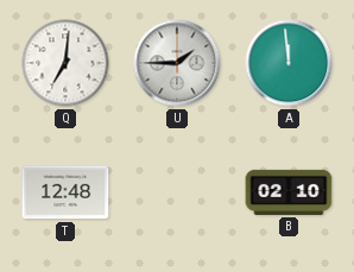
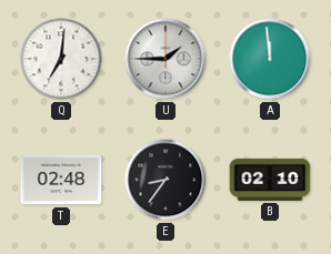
T: 12:48 -> 02:48 (61, 180)
E: none -> 8:36 (165, 180)
